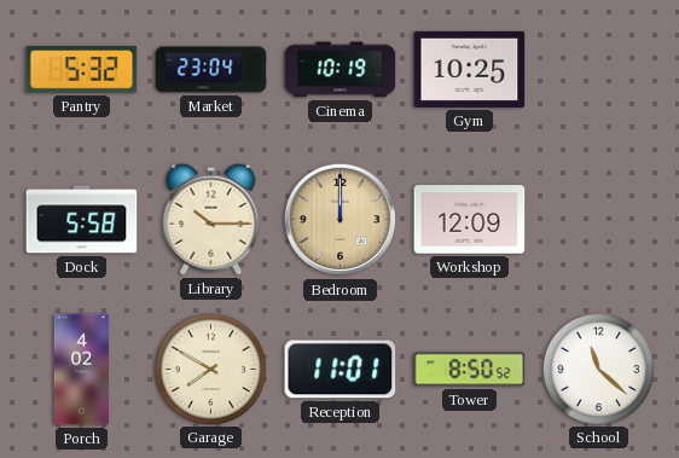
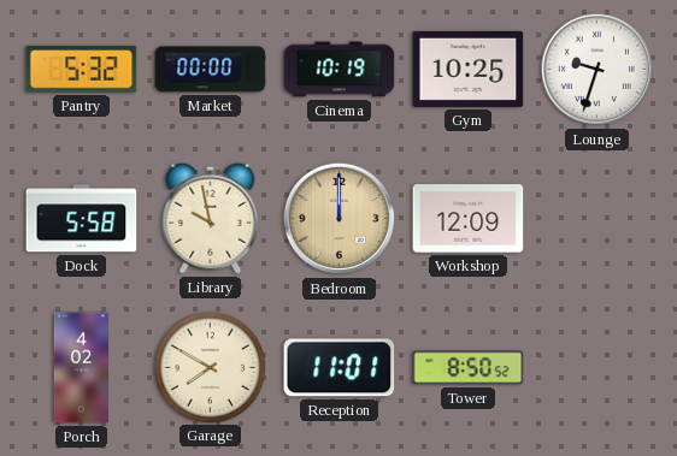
Market: 23:04 -> 00:00 (211, 70)
Lounge: none -> 9:33 (597, 70)
Library: 10:15 -> 9:58 (211, 218)
School: 11:22 -> none (598, 369)
